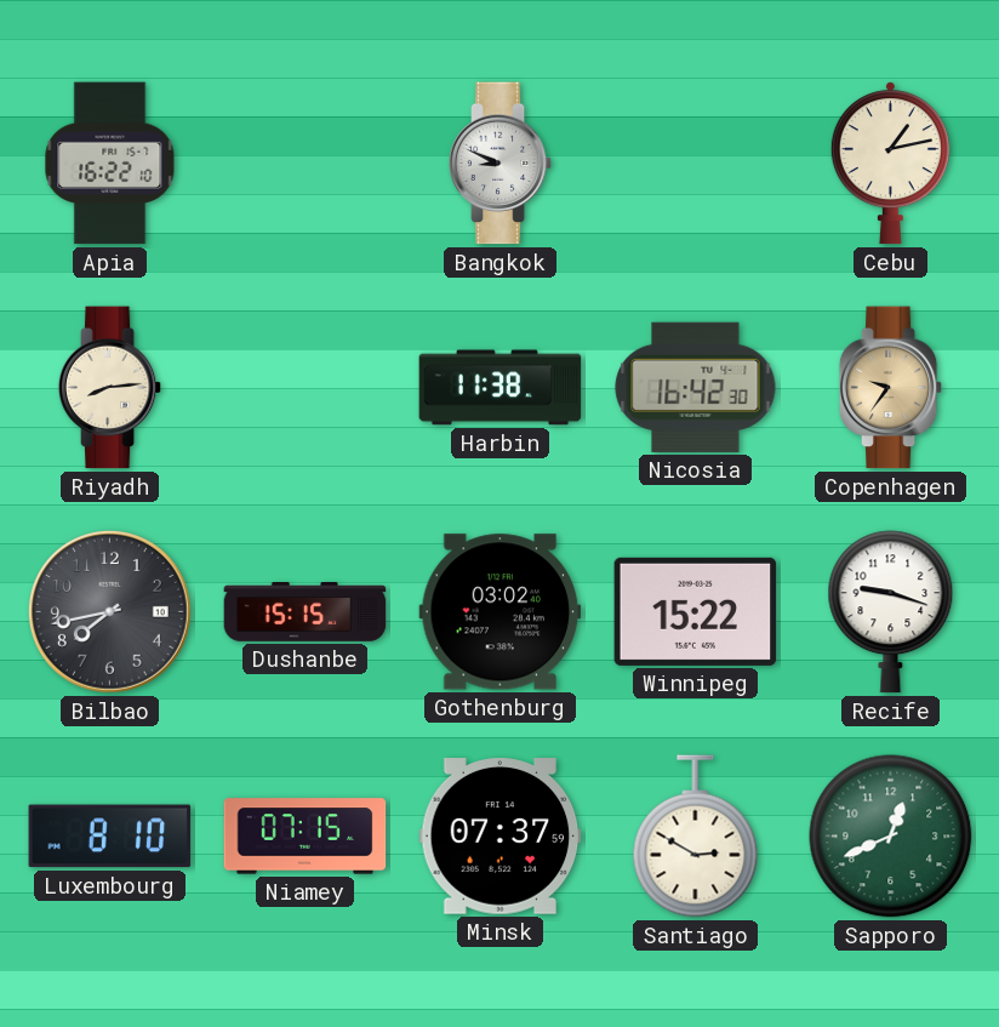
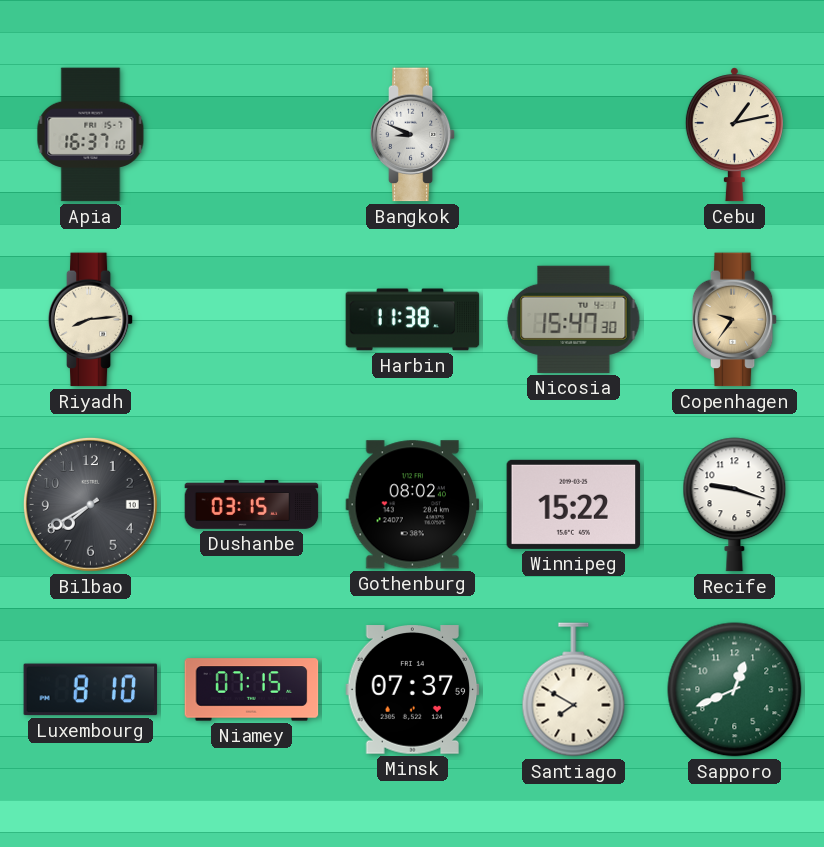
Apia: 16:22 -> 16:37 (91, 135)
Nicosia: 16:42 -> 15:47 (574, 319)
Bilbao: 7:43 -> 7:40 (90, 504)
Dushanbe: 15:15 -> 03:15 (252, 505)
Gothenburg: 03:02 -> 08:02 (413, 505)
Santiago: 2:50 -> 7:50 (574, 690)
